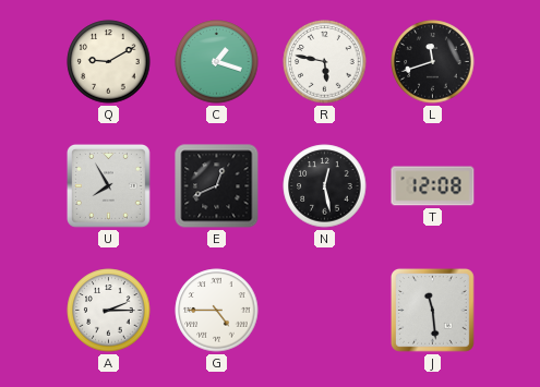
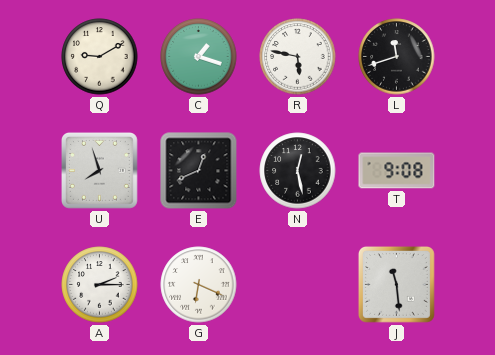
U: 7:55 -> 7:57 (99, 170)
T: 12:08 -> 9:08 (397, 171)
G: 4:45 -> 6:19 (199, 285)
